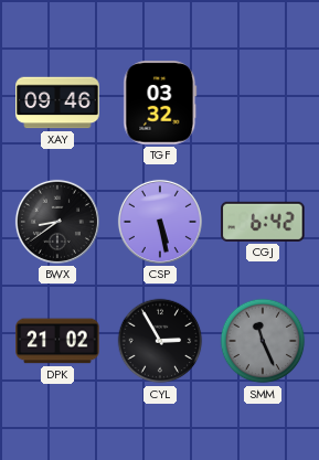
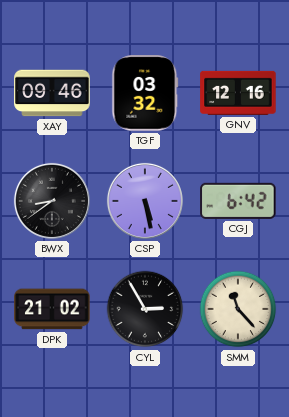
GNV: none -> 12:16 (238, 93)
SMM: 11:26 -> 11:23 (238, 309)
SMM dial: grey -> cream (238, 309)
